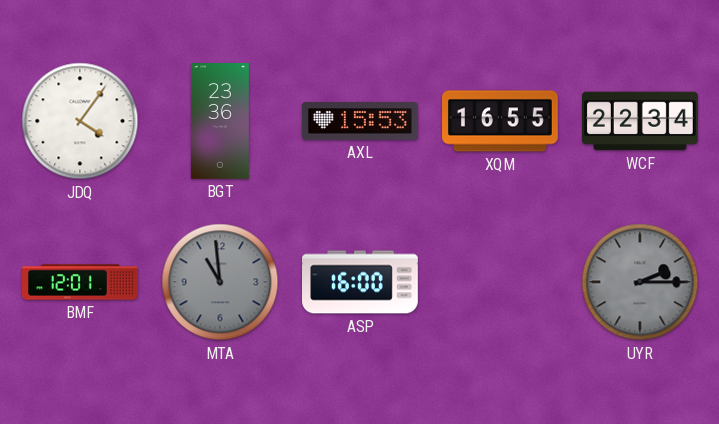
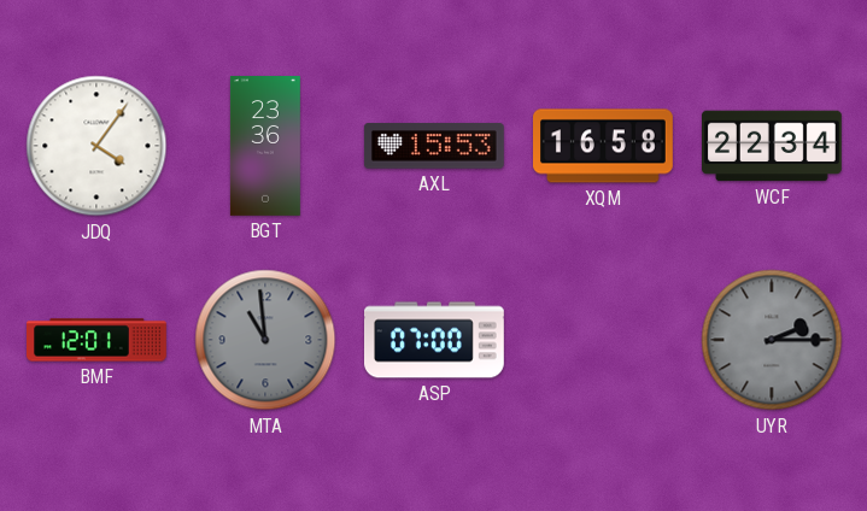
XQM: 16:55 -> 16:58 (604, 146)
ASP: 16:00 -> 07:00 (435, 340)
